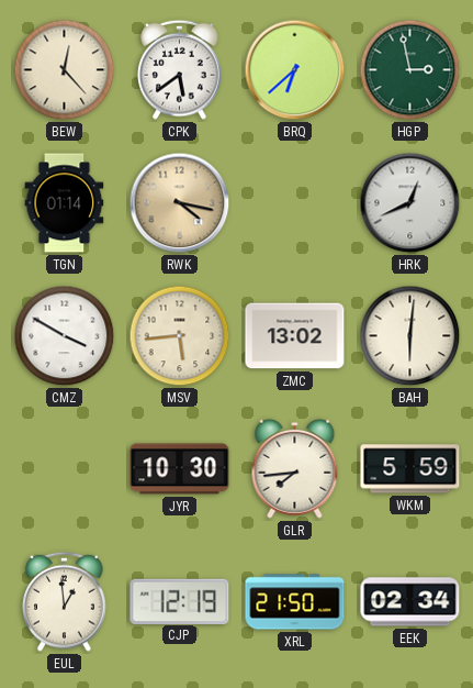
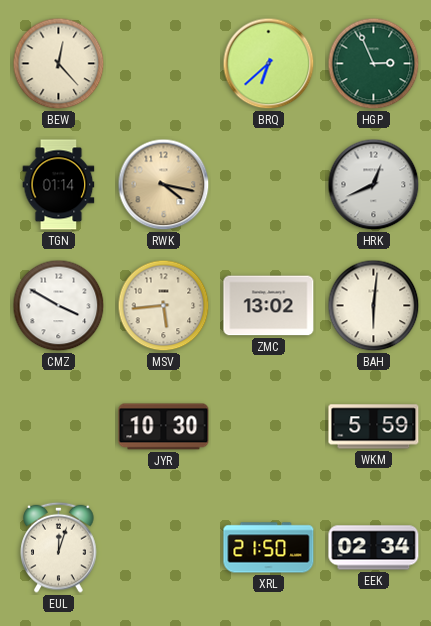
CPK: 5:39 -> none (180, 69)
HGP: 2:58 -> 2:56 (374, 64)
GLR: 7:44 -> none (295, 468)
EUL: 12:59 -> 12:03 (59, 547)
CJP: 12:19 -> none (180, 601)
